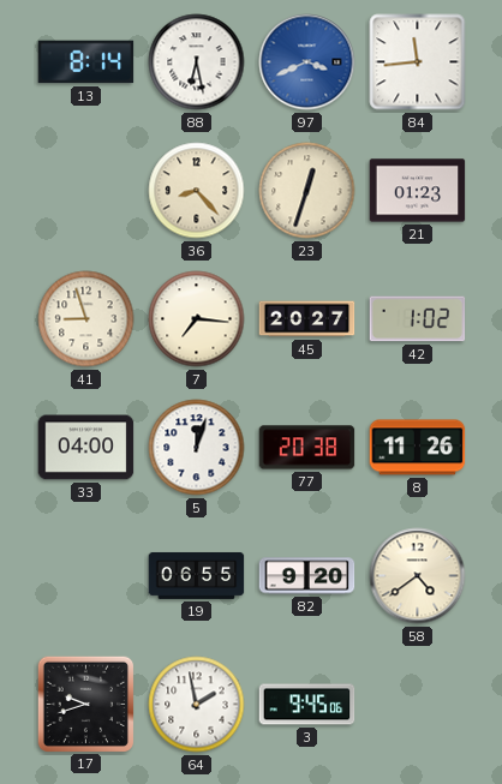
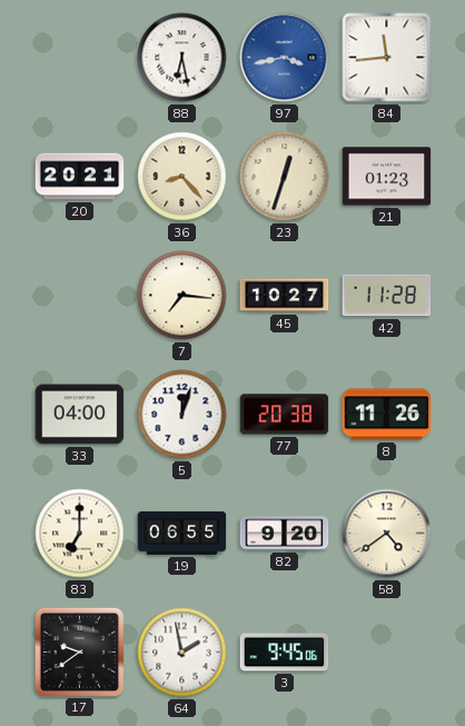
13: 8:14 -> none (86, 62)
97: 3:41 -> 3:43 (285, 58)
20: none -> 20:21 (80, 177)
41: 8:57 -> none (86, 319)
45: 20:27 -> 10:27 (285, 296)
42: 1:02 -> 11:28 (387, 296)
83: none -> 7:00 (80, 534)
17: 9:42 -> 9:39 (79, 652)
